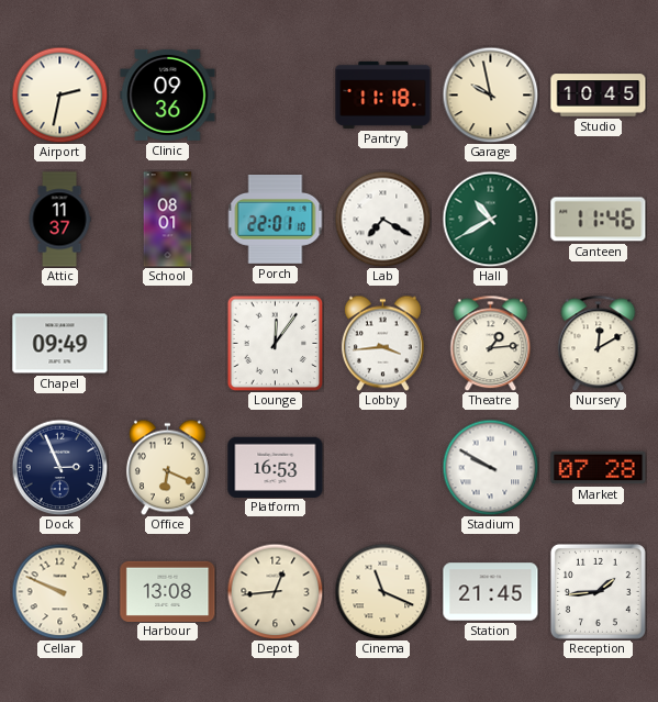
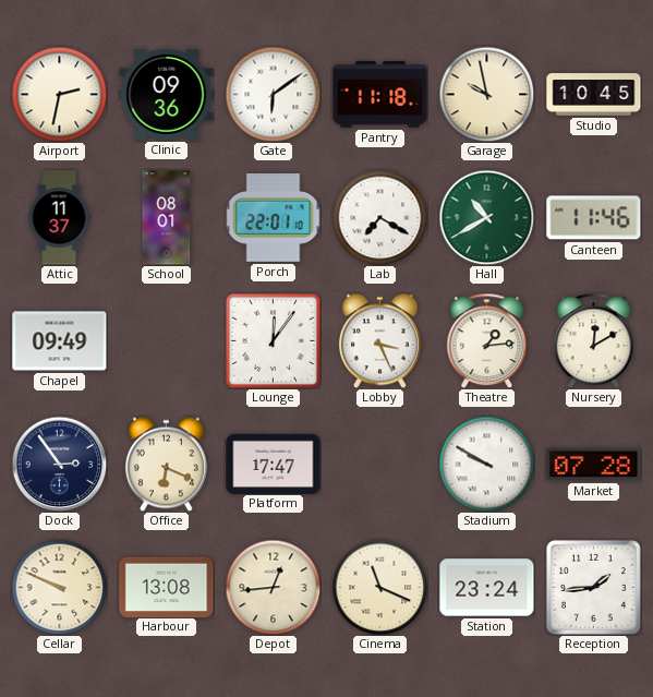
Gate: none -> 6:09 (273, 94)
Lobby: 3:44 -> 3:26 (379, 340)
Dock: 2:56 -> 2:54 (59, 464)
Platform: 16:53 -> 17:47 (274, 464)
Station: 21:45 -> 23:24 (487, 588)
